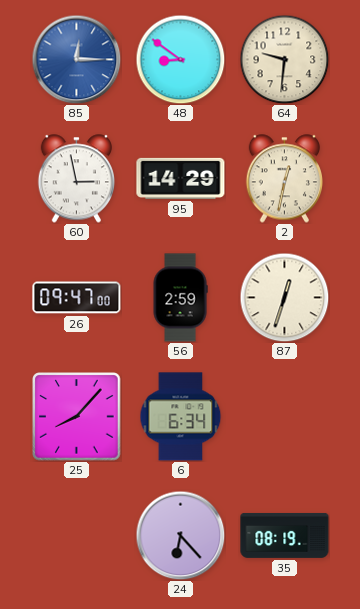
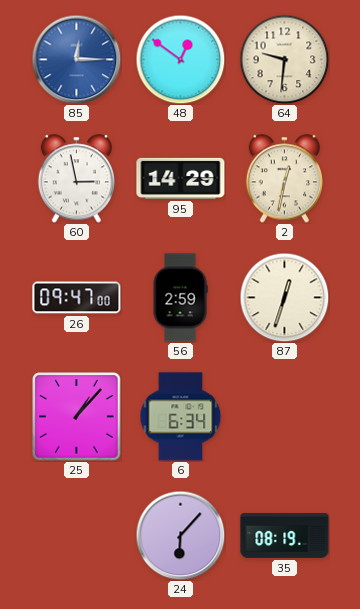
48: 8:51 -> 12:51 (180, 59)
25: 8:07 -> 1:07 (77, 417)
24: 6:23 -> 6:07 (180, 535)
